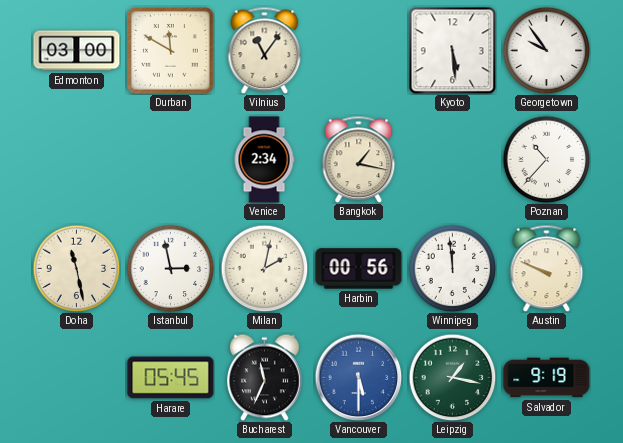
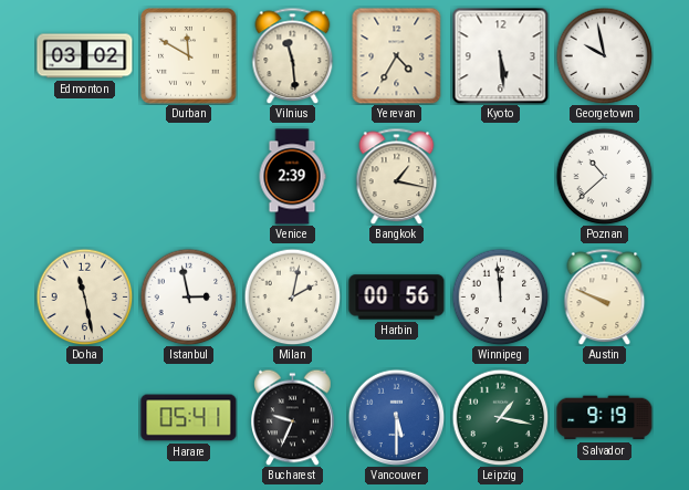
Edmonton: 03:00 -> 03:02 (85, 56)
Vilnius: 11:06 -> 11:29 (293, 55)
Yerevan: none -> 4:35 (397, 55)
Georgetown: 9:54 -> 9:58 (604, 55)
Venice: 2:34 -> 2:39 (292, 177)
Poznan: 10:37 -> 10:38 (604, 176)
Harare: 05:45 -> 05:41 (189, 418)
Bucharest: 11:34 -> 9:34 (293, 417)
